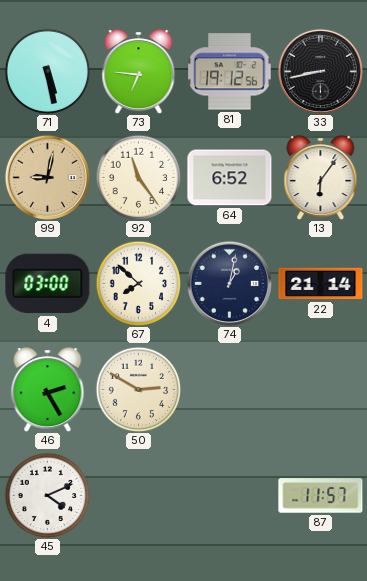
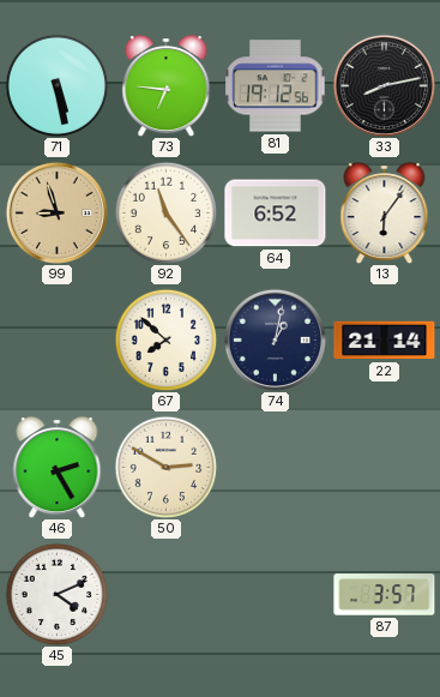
33: 8:43 -> 8:13 (384, 85)
99: 9:02 -> 8:57 (56, 212)
4: 03:00 -> none (48, 284)
87: 11:57 -> 3:57 (385, 595)
